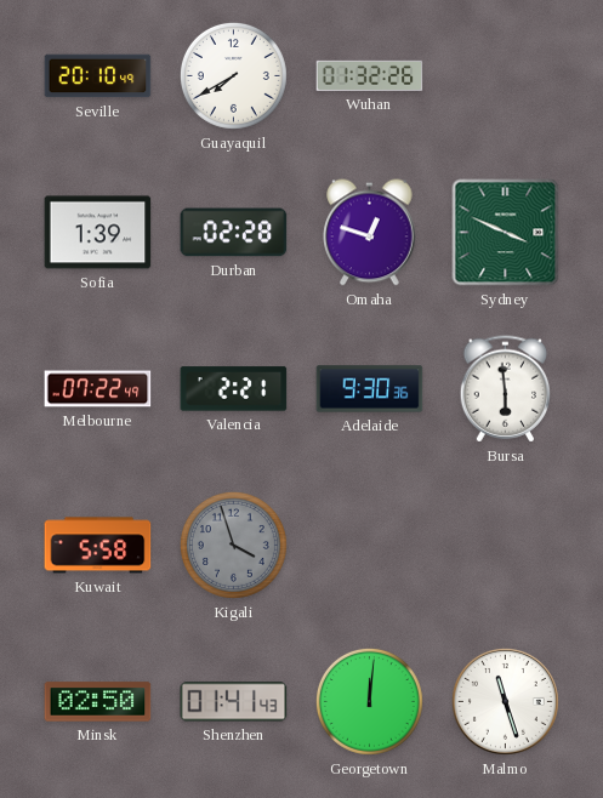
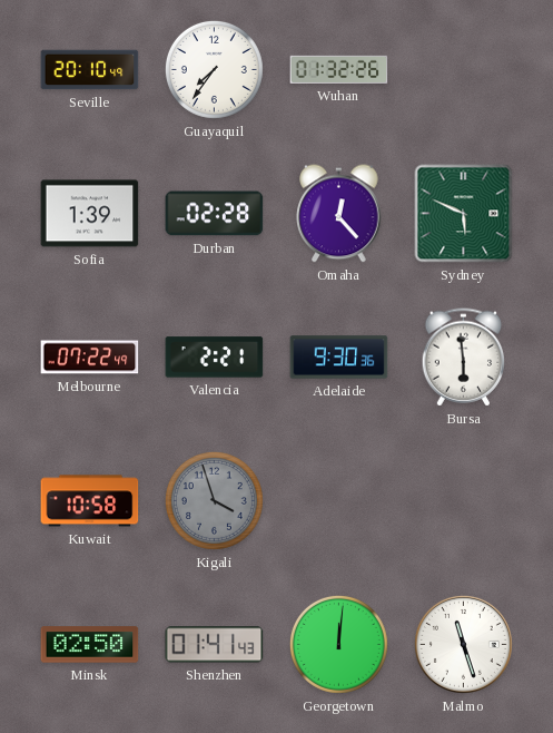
Guayaquil: 7:40 -> 7:36 (214, 69)
Omaha: 12:48 -> 12:23 (339, 214)
Sydney: 3:49 -> 5:49 (464, 214)
Kuwait: 5:58 -> 10:58 (90, 501)
